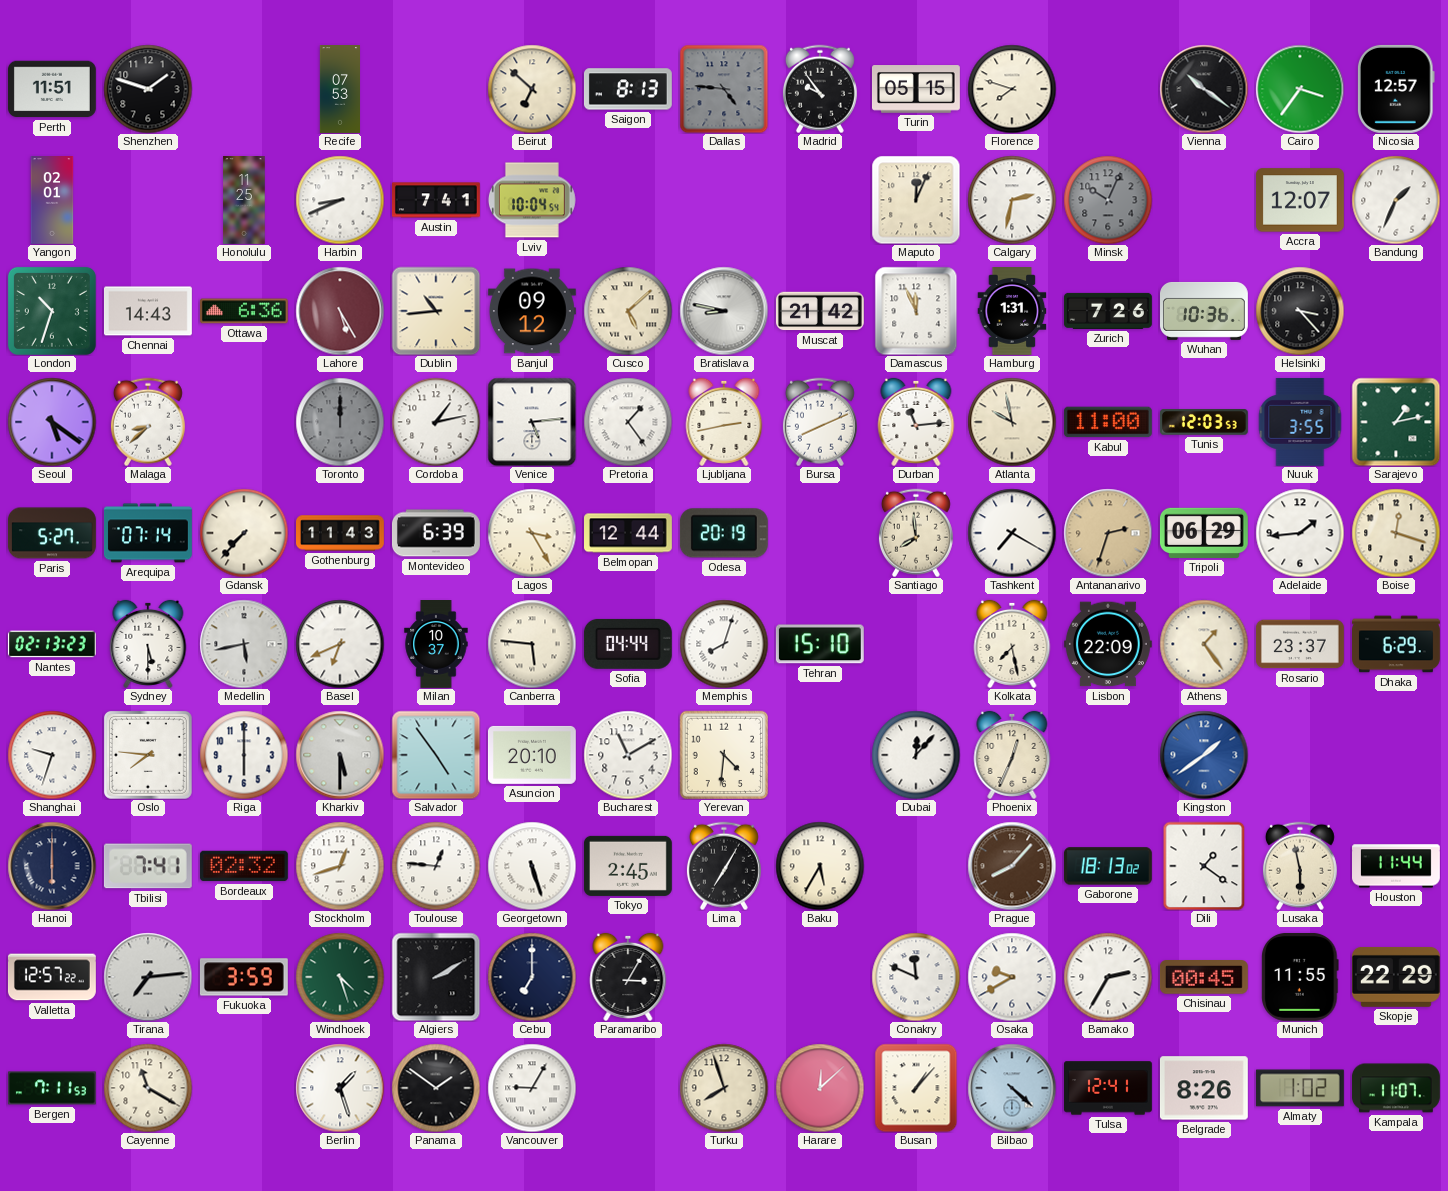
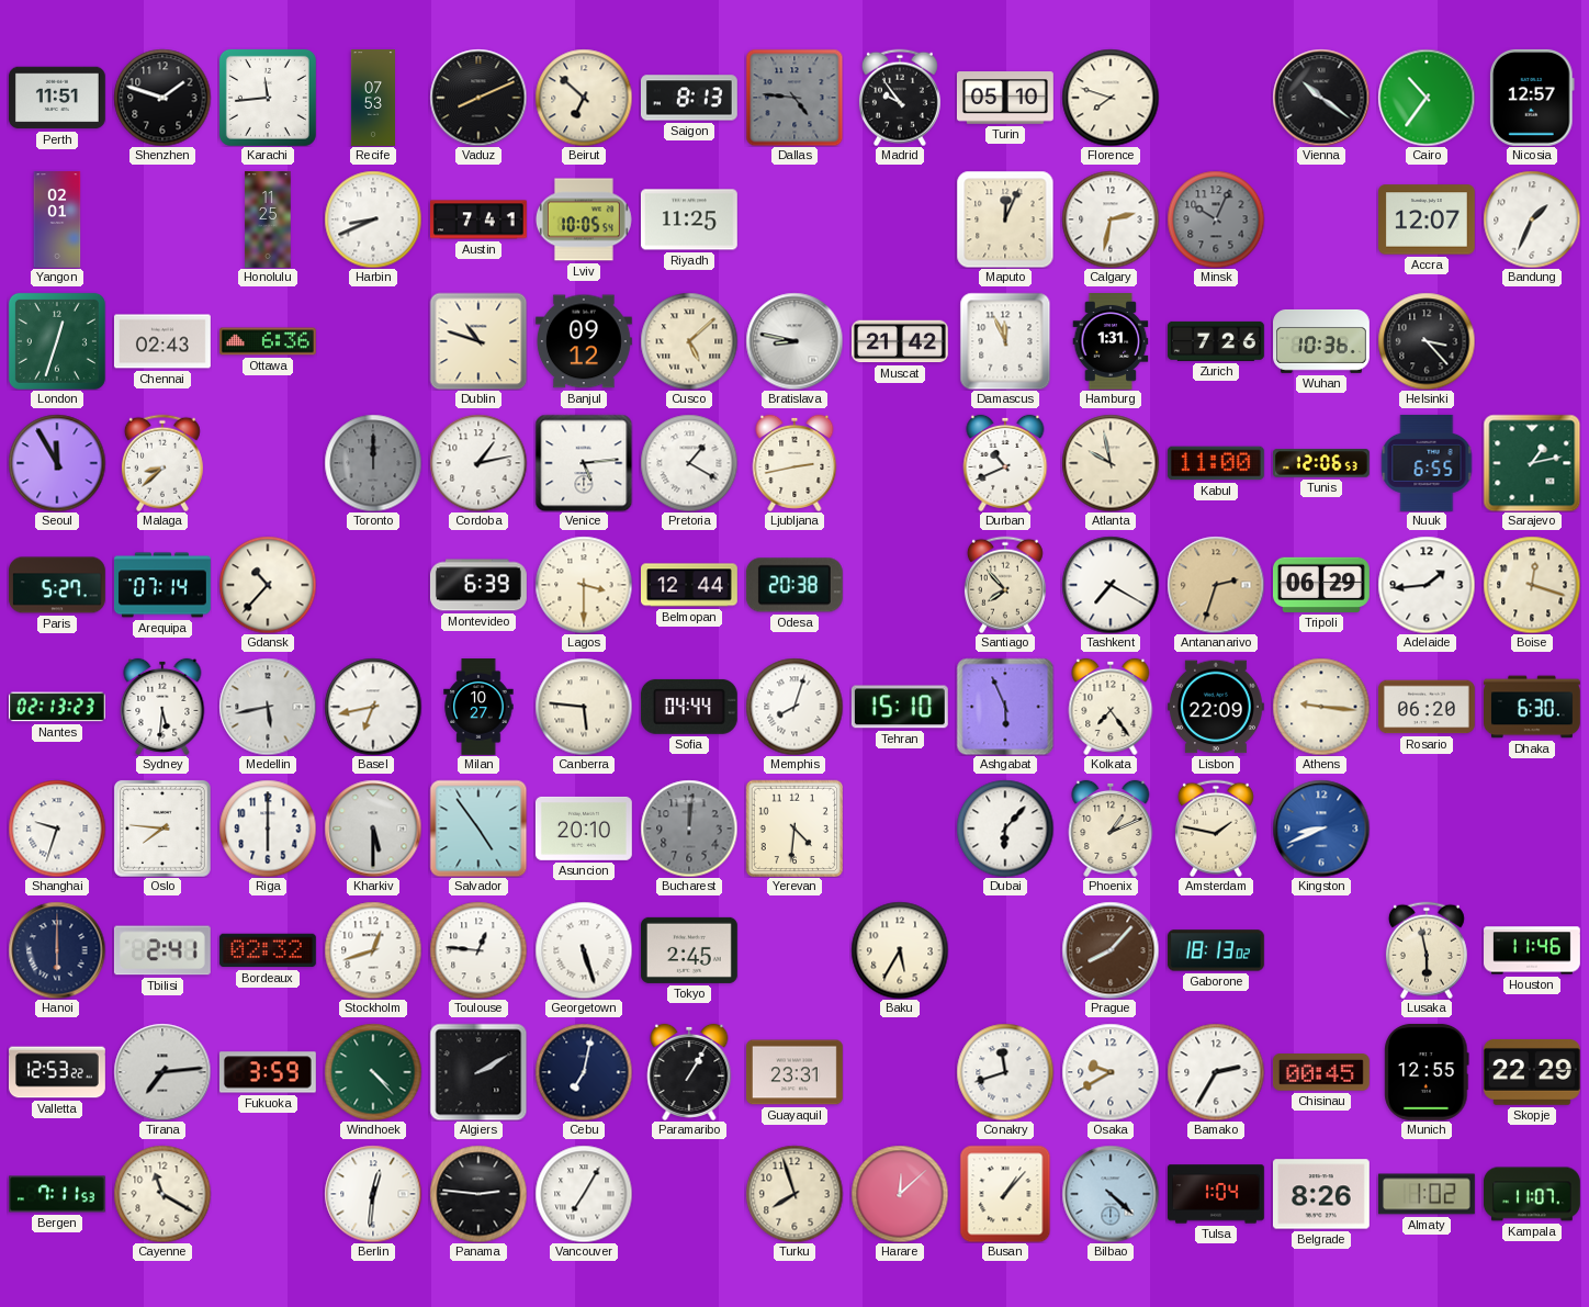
Karachi: none -> 11:44 (268, 98)
Vaduz: none -> 8:11 (478, 98)
Turin: 05:15 -> 05:10 (1005, 98)
Cairo: 3:36 -> 10:36 (1427, 98)
Lviv: 10:04 -> 10:05 (584, 219)
Riyadh: none -> 11:25 (689, 219)
London: 10:33 -> 12:33 (57, 341)
Chennai: 14:43 -> 02:43 (162, 341)
Lahore: 5:25 -> none (340, 311)
Dublin: 10:44 -> 10:48 (478, 341)
Seoul: 5:21 -> 11:55 (57, 463)
Pretoria: 1:24 -> 1:20 (689, 463)
Bursa: 8:11 -> none (820, 422)
Durban: 11:14 -> 10:41 (1005, 463)
Tunis: 12:03 -> 12:06 (1321, 463)
Nuuk: 3:55 -> 6:55 (1427, 463)
Gdansk: 7:37 -> 10:37 (268, 585)
Gothenburg: 11:43 -> none (341, 533)
Lagos: 3:25 -> 3:30 (584, 585)
Odesa: 20:19 -> 20:38 (794, 585)
Santiago: 7:59 -> 7:53 (1005, 585)
Sydney: 5:30 -> 5:31 (162, 707)
Basel: 6:41 -> 6:43 (373, 707)
Milan: 10:37 -> 10:27 (478, 708)
Ashgabat: none -> 5:56 (1005, 707)
Kolkata: 7:28 -> 7:24 (1111, 707)
Athens: 1:24 -> 9:16 (1321, 707)
Rosario: 23:37 -> 06:20 (1427, 707)
Dhaka: 6:29 -> 6:30 (1533, 707)
Bucharest: 11:10 -> 12:01 (689, 829)
Bucharest dial: white -> grey (689, 829)
Dubai: 12:07 -> 6:07 (1005, 829)
Phoenix: 12:34 -> 1:11 (1111, 829)
Amsterdam: none -> 1:47 (1216, 829)
Kingston: 1:39 -> 8:41 (1321, 829)
Tbilisi: 7:41 -> 2:41 (162, 950)
Lima: 7:05 -> none (724, 866)
Dili: 1:21 -> none (1204, 866)
Houston: 11:44 -> 11:46 (1533, 950)
Valletta: 12:57 -> 12:53 (57, 1072)
Windhoek: 4:27 -> 4:23 (373, 1072)
Cebu: 7:00 -> 7:02 (584, 1072)
Paramaribo: 3:05 -> 1:05 (689, 1072)
Guayaquil: none -> 23:31 (794, 1072)
Conakry: 11:49 -> 11:42 (1005, 1072)
Munich: 11:55 -> 12:55 (1427, 1072)
Berlin: 1:27 -> 12:31 (373, 1194)
Panama: 1:51 -> 2:46 (478, 1194)
Vancouver: 9:05 -> 7:05 (584, 1194)
Tulsa: 12:41 -> 1:04 (1217, 1194)
